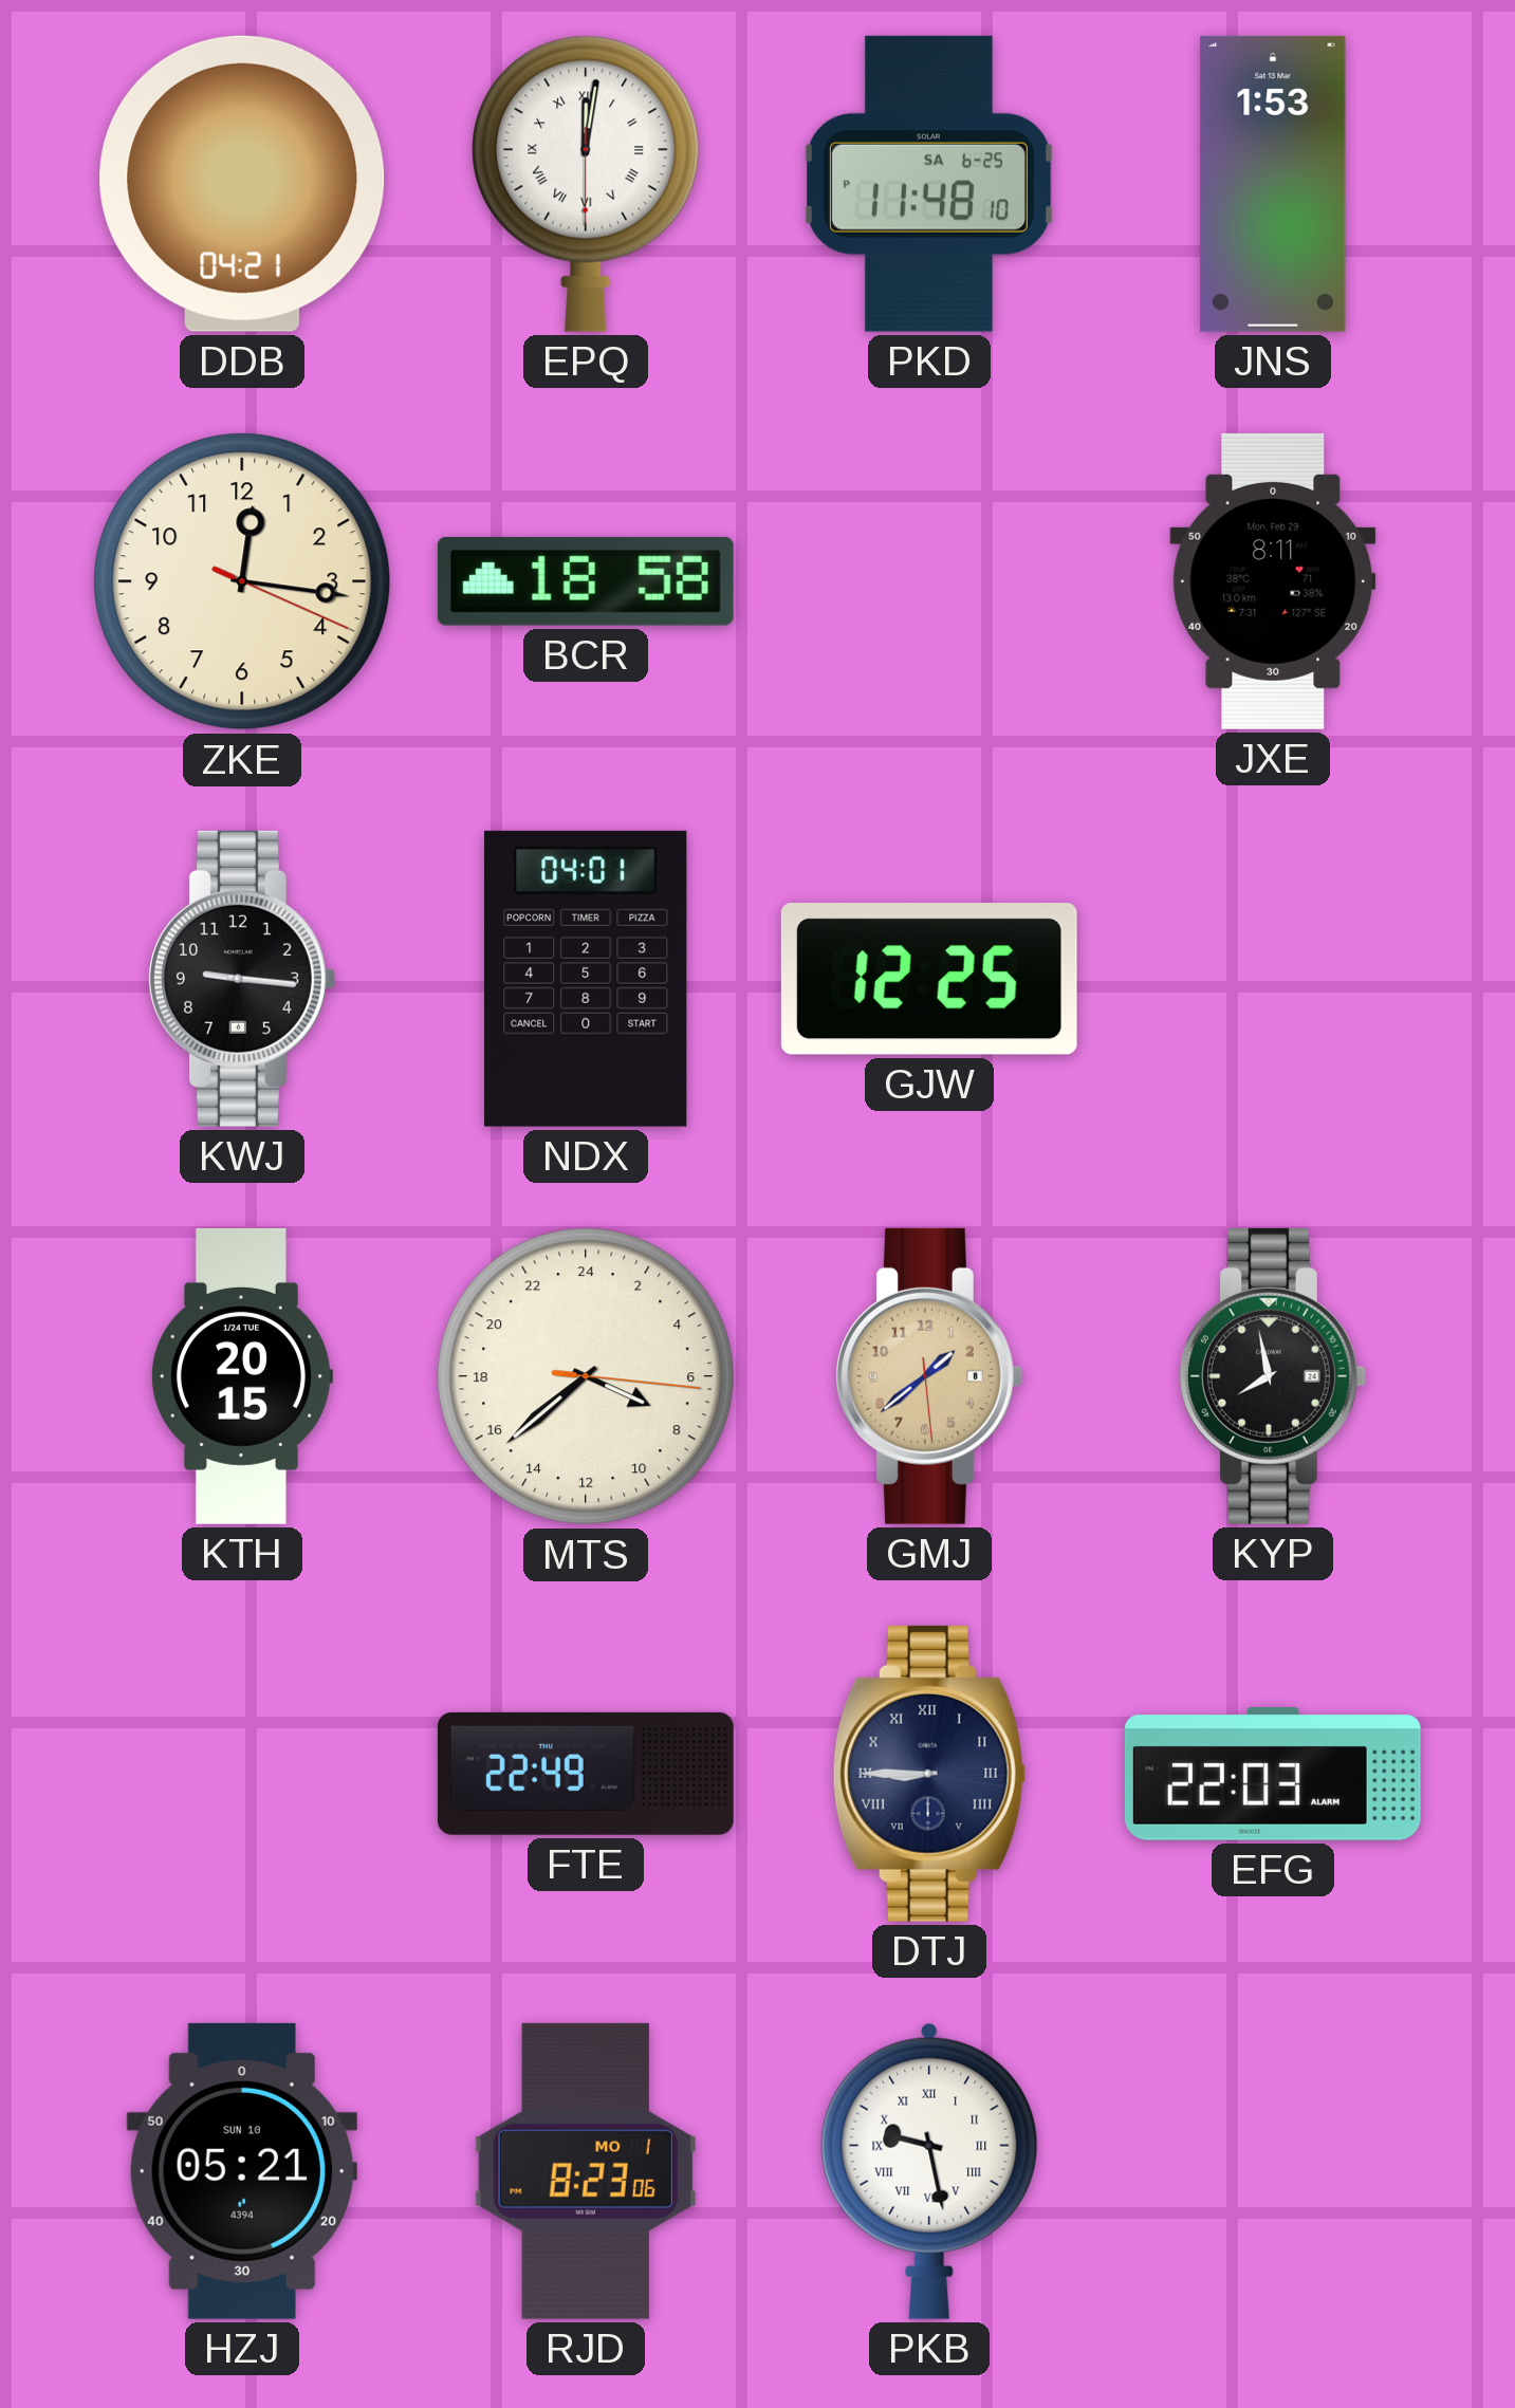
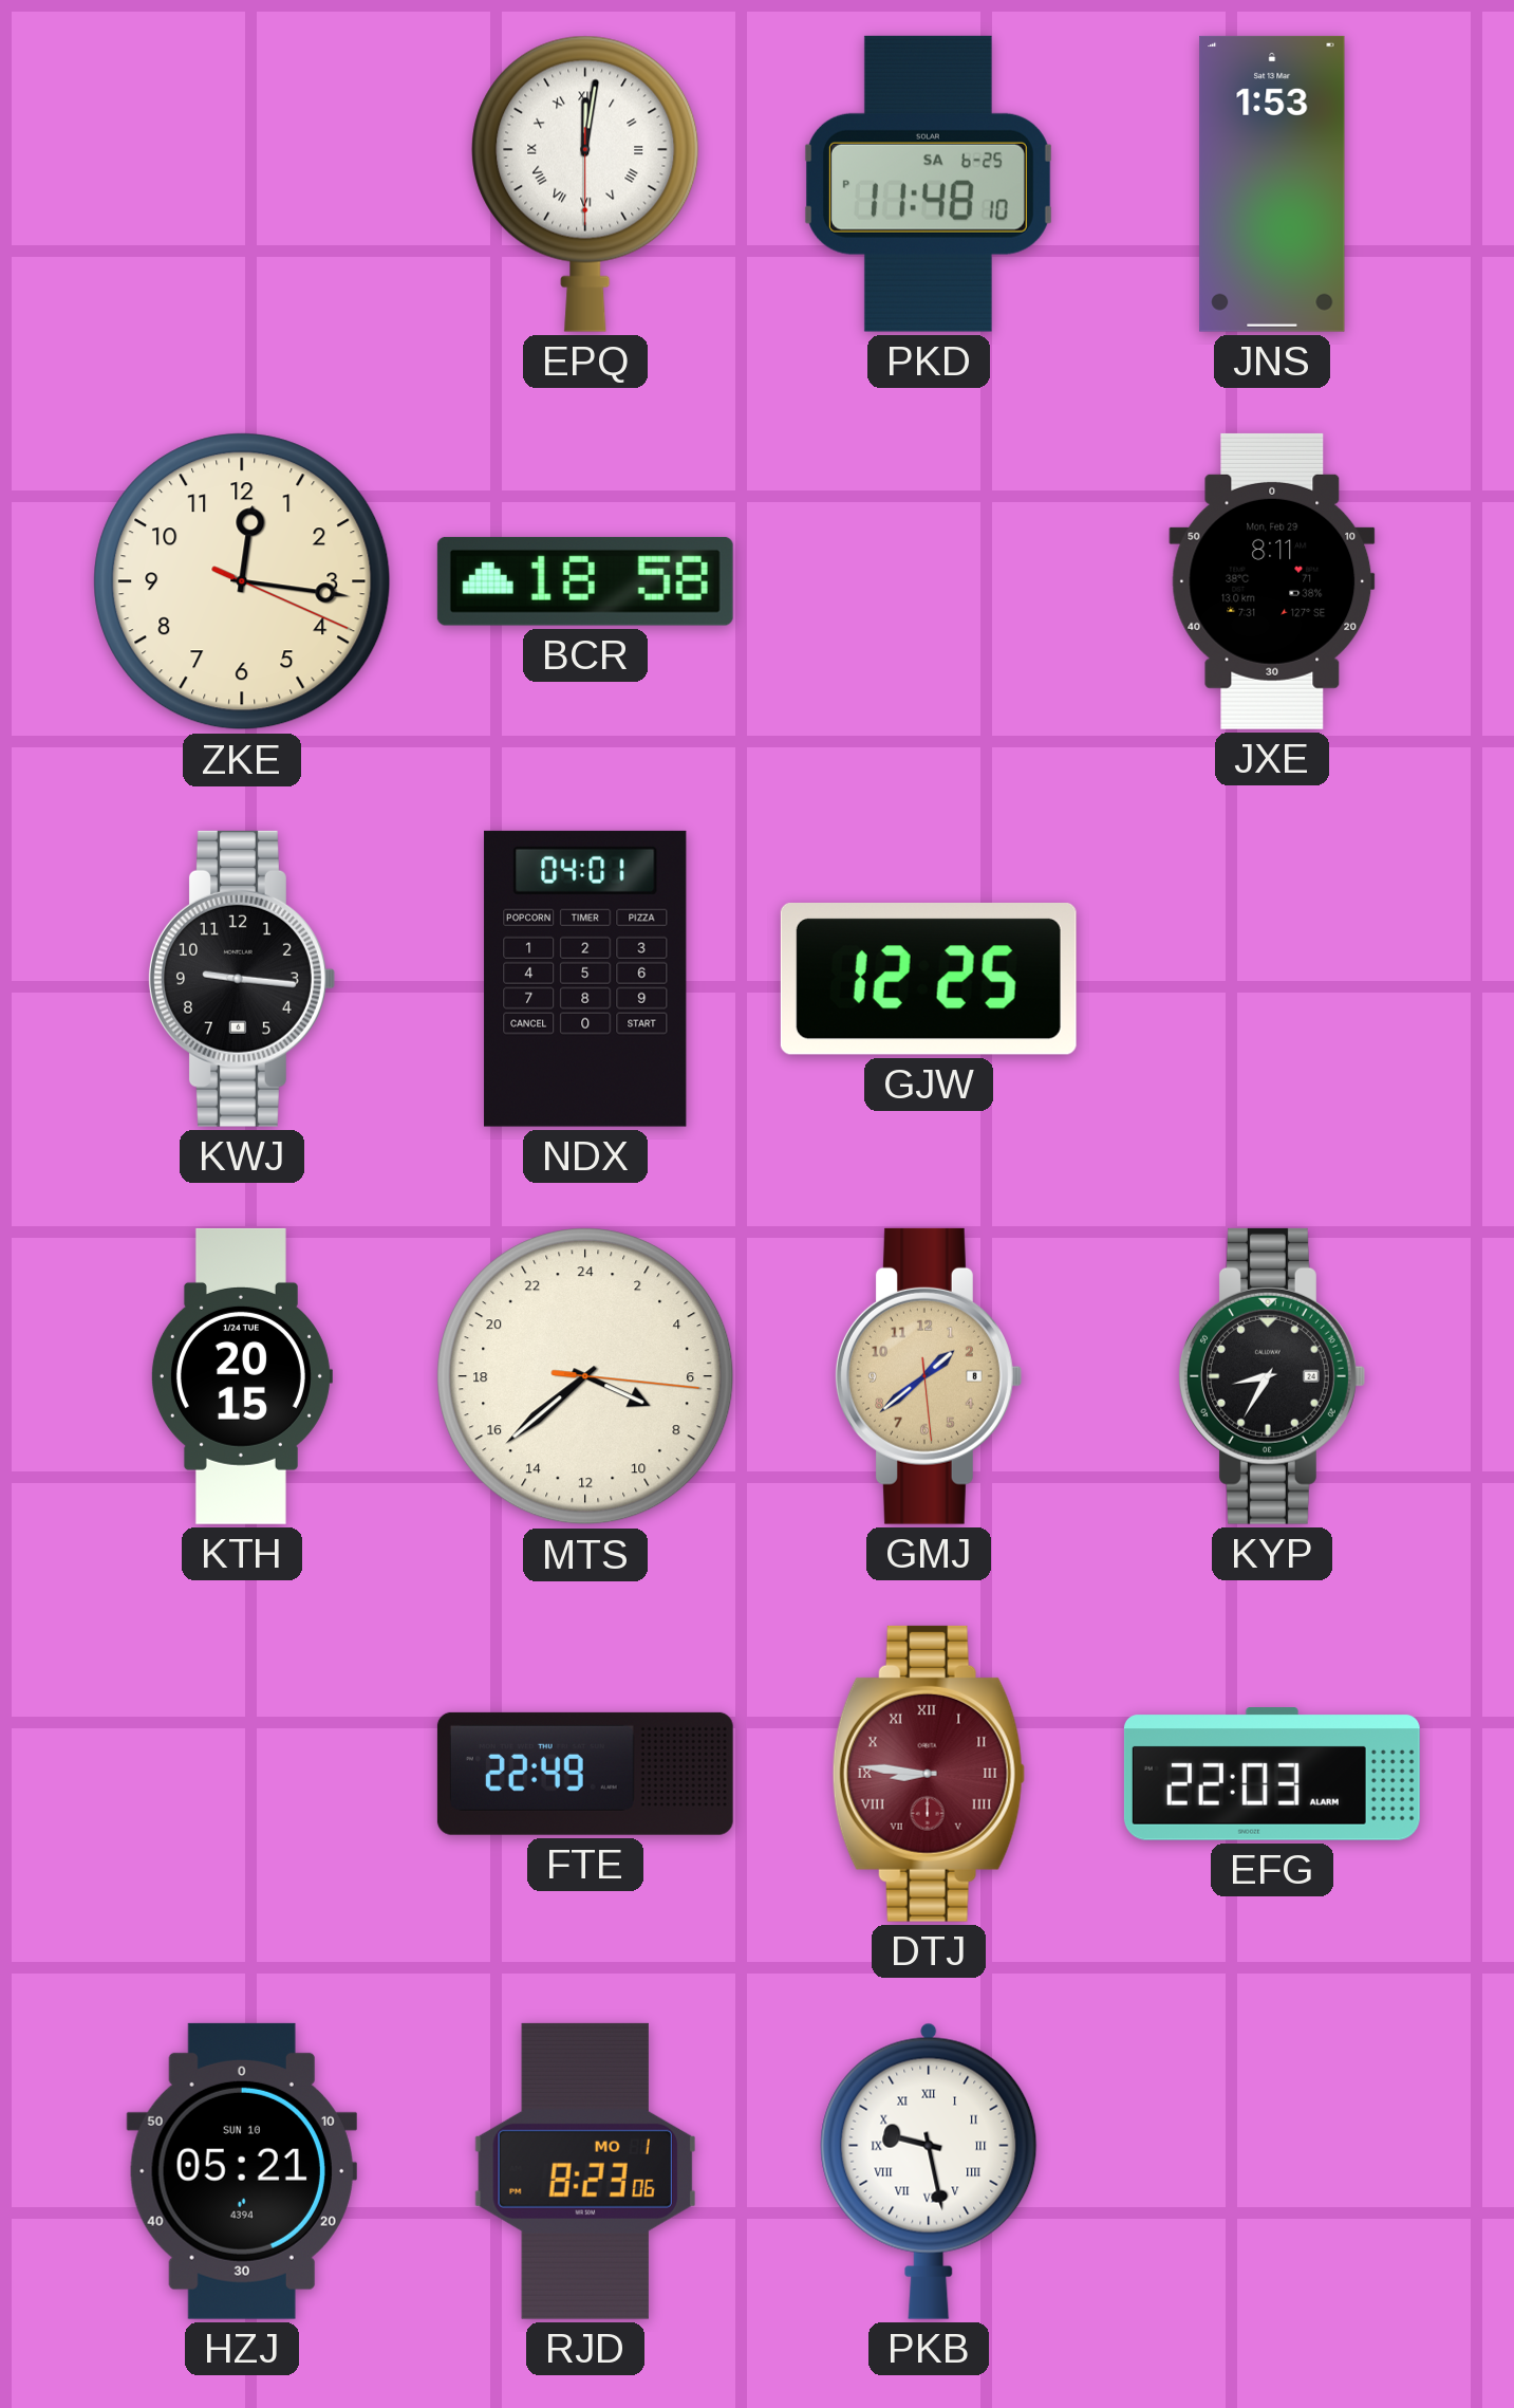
DDB: 04:21 -> none (242, 184)
KYP: 7:58 -> 8:35 (1271, 1376)
DTJ: 8:45 -> 8:46 (929, 1774)
DTJ dial: navy -> burgundy (929, 1774)
